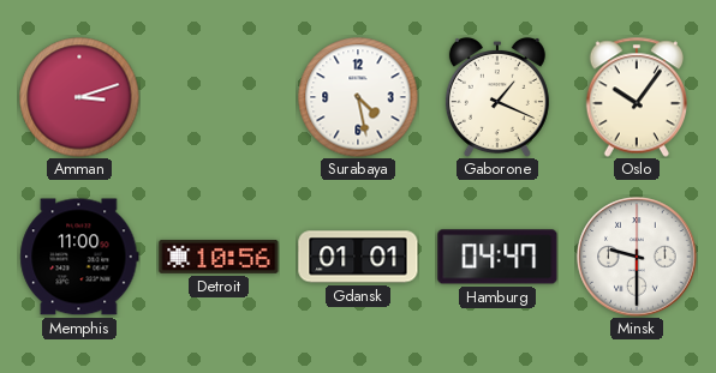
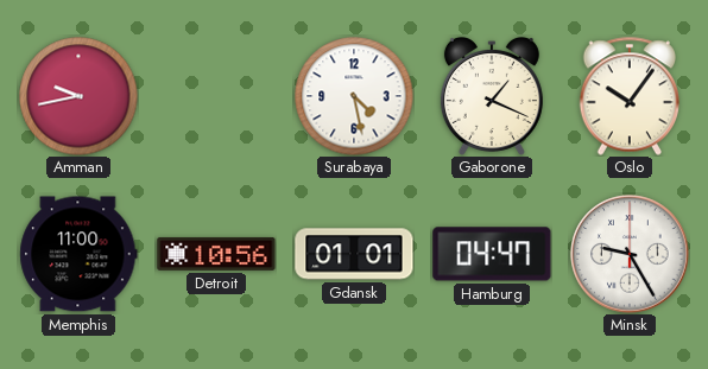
Amman: 3:12 -> 9:43 (78, 96)
Minsk: 9:30 -> 9:25 (630, 254)
